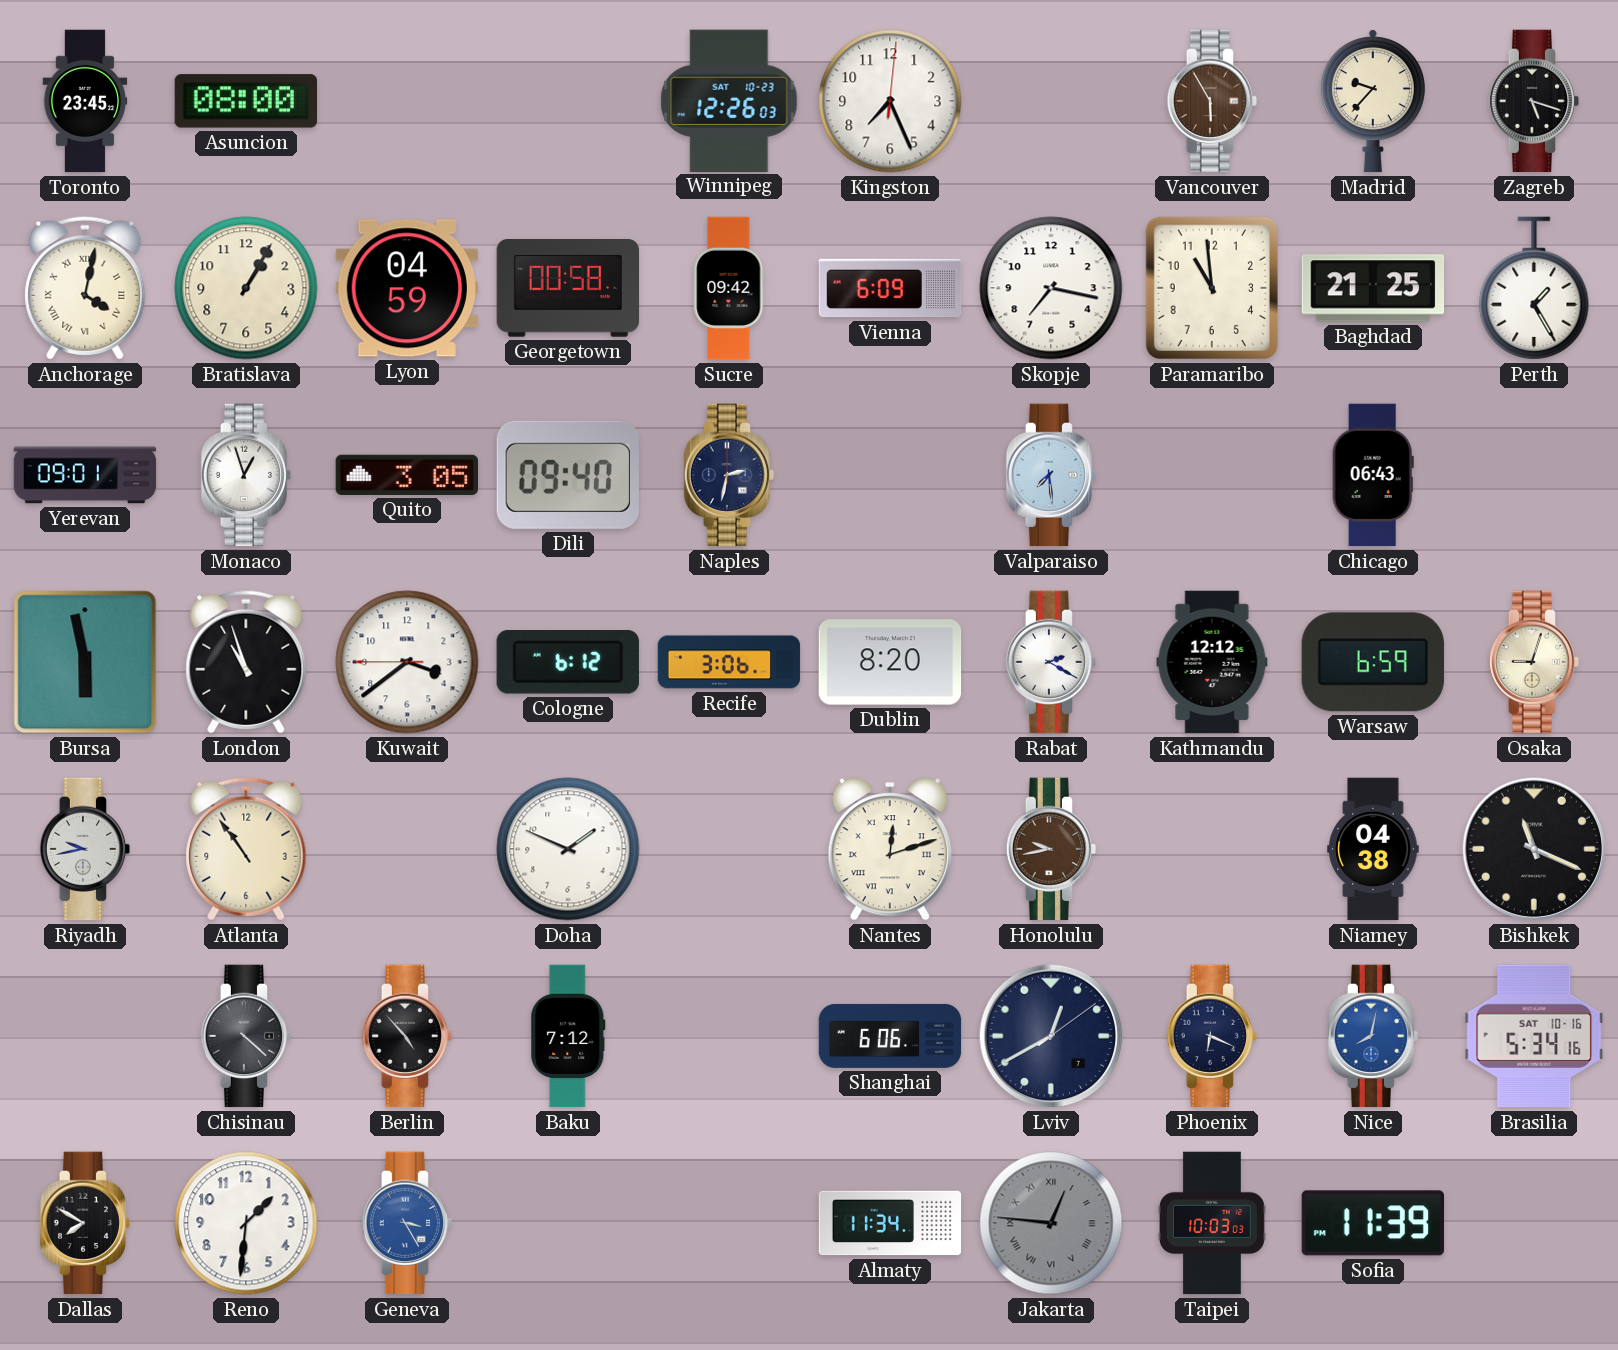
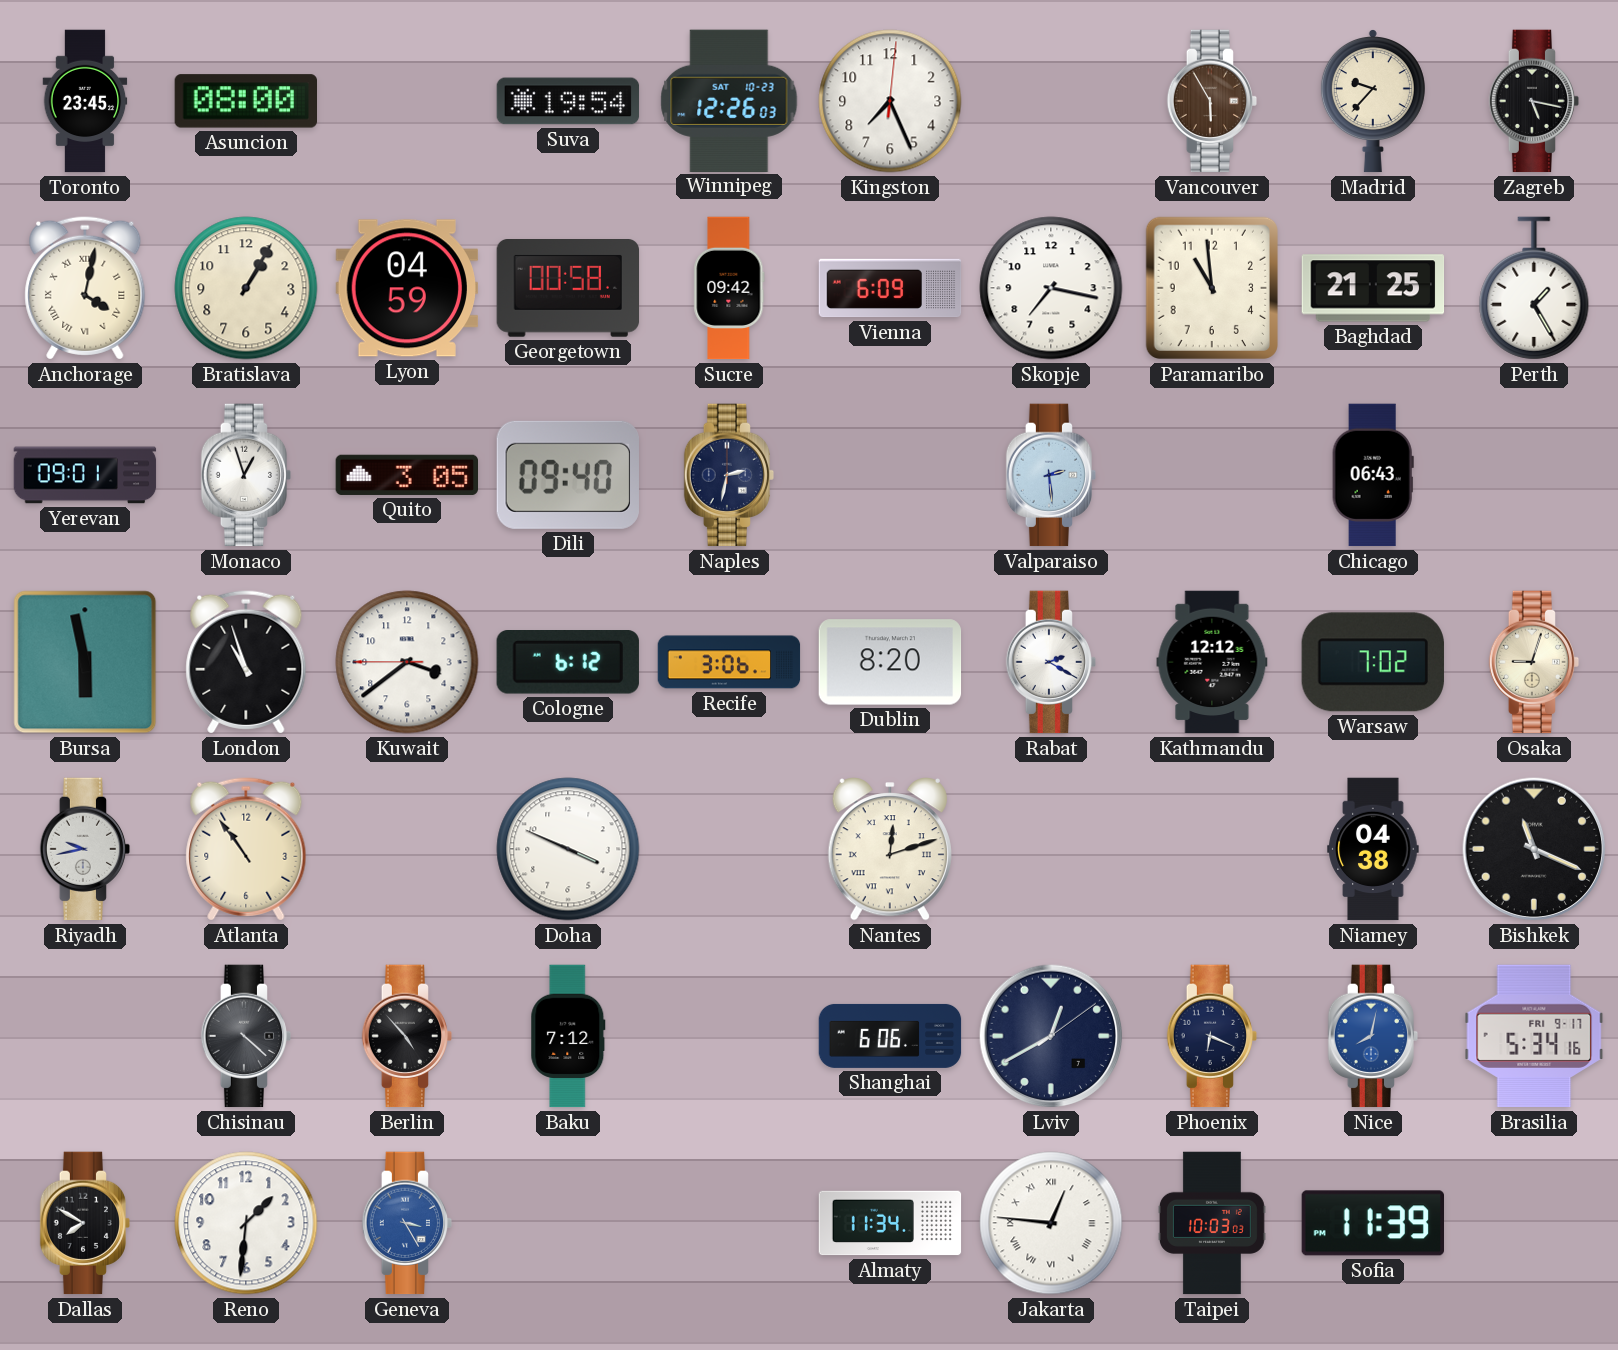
Suva: none -> 19:54 (568, 101)
Zagreb: 5:18 -> 5:17 (1534, 101)
Valparaiso: 7:29 -> 2:29 (1051, 475)
Warsaw: 6:59 -> 7:02 (1373, 662)
Doha: 1:49 -> 3:49 (568, 849)
Honolulu: 9:43 -> none (1051, 849)
Brasilia date: SAT 10-16 -> FRI 9-17 (1534, 1036)
Jakarta dial: grey -> white (1051, 1223)
